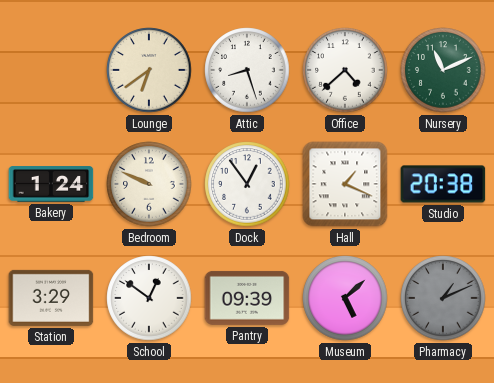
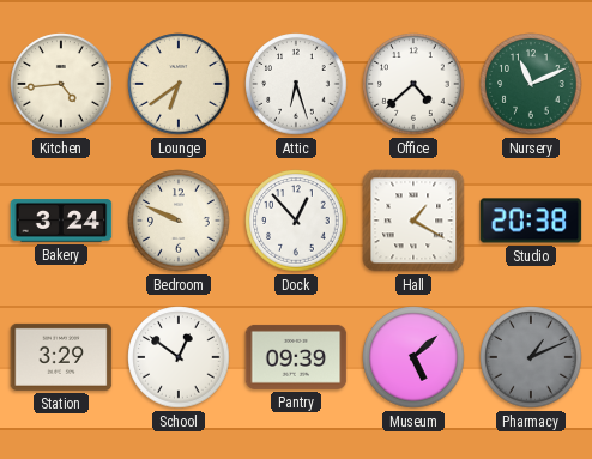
Kitchen: none -> 4:44 (61, 84)
Attic: 8:27 -> 6:27 (296, 84)
Bakery: 1:24 -> 3:24 (61, 221)
Dock: 12:54 -> 12:53 (296, 221)
Hall: 1:19 -> 1:20 (413, 221)
